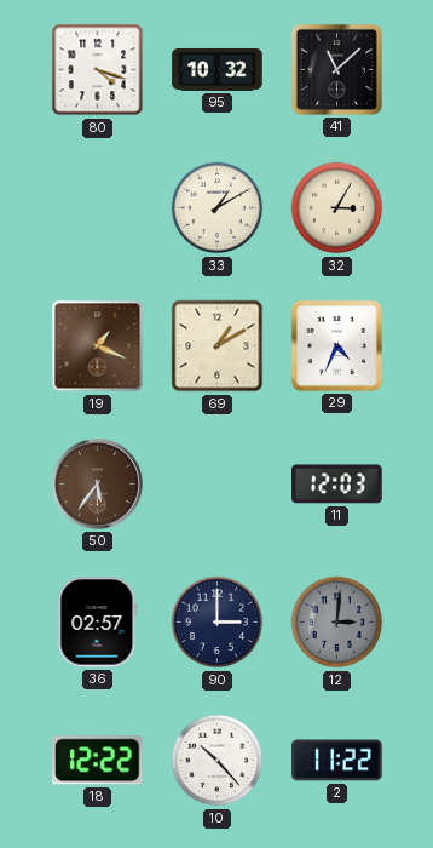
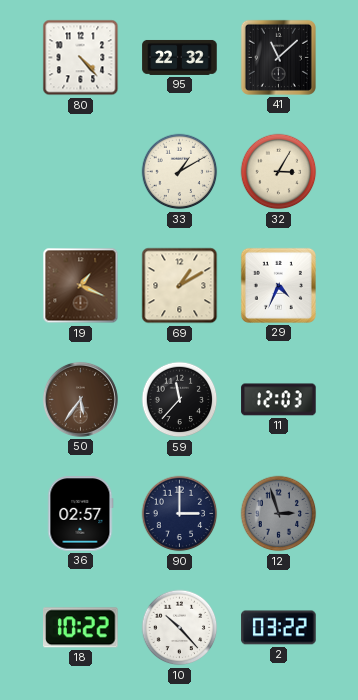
80: 4:18 -> 4:23 (81, 58)
95: 10:32 -> 22:32 (180, 57)
59: none -> 11:37 (180, 400)
12: 3:01 -> 2:57 (279, 514)
18: 12:22 -> 10:22 (81, 628)
2: 11:22 -> 03:22 (279, 628)
